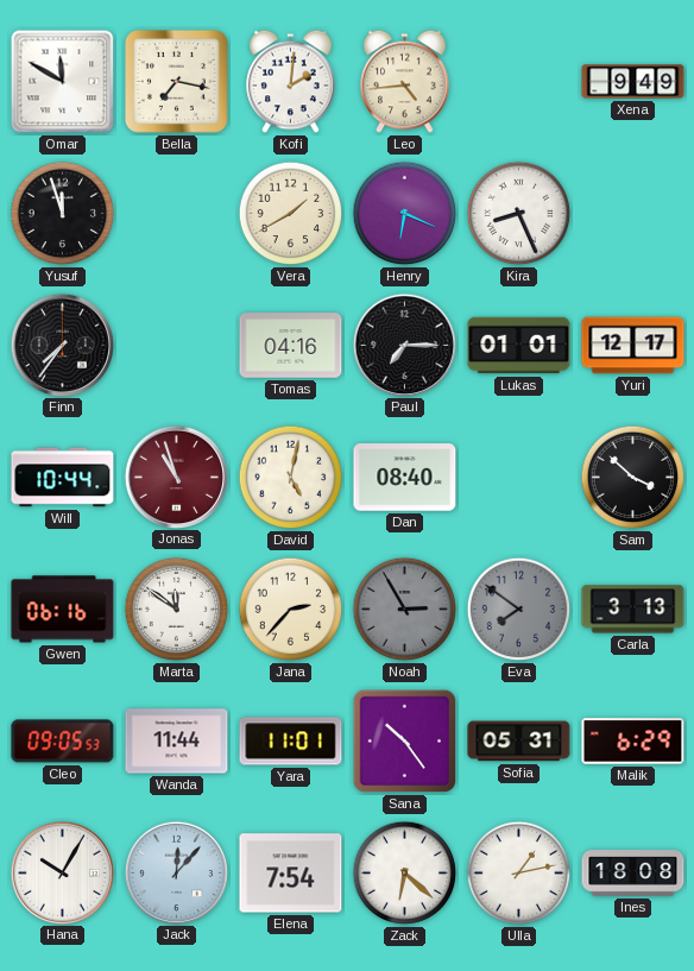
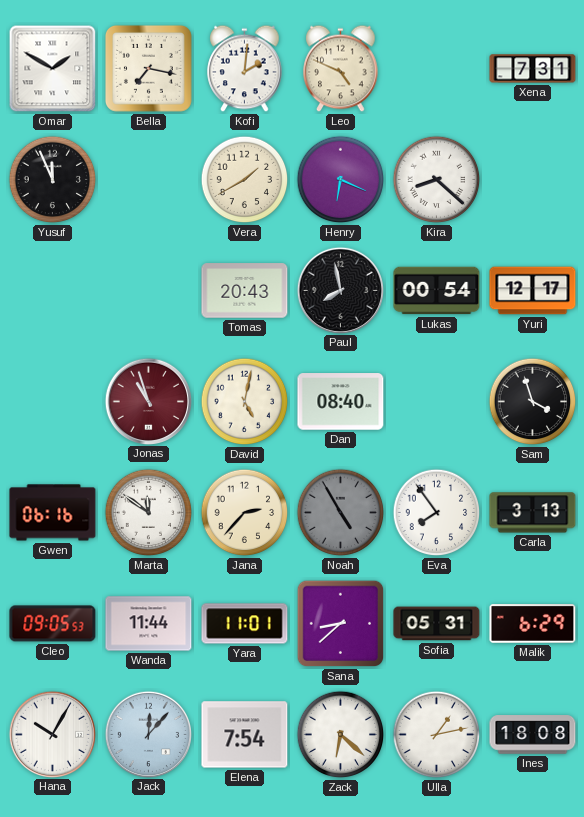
Omar: 11:50 -> 1:50 (53, 69)
Leo: 4:44 -> 4:49 (341, 69)
Xena: 9:49 -> 7:31 (533, 69)
Yusuf: 11:57 -> 11:56 (53, 180)
Kira: 8:26 -> 8:22 (437, 180)
Finn: 7:36 -> none (62, 345)
Tomas: 04:16 -> 20:43 (245, 291)
Paul: 7:15 -> 7:58 (340, 290)
Lukas: 01:01 -> 00:54 (437, 291)
Will: 10:44 -> none (63, 478)
Sam: 3:52 -> 3:57 (533, 402)
Noah: 2:55 -> 4:55 (341, 513)
Eva: 7:51 -> 7:54 (437, 513)
Eva dial: grey -> white (437, 513)
Sana: 10:24 -> 8:38 (341, 624)
